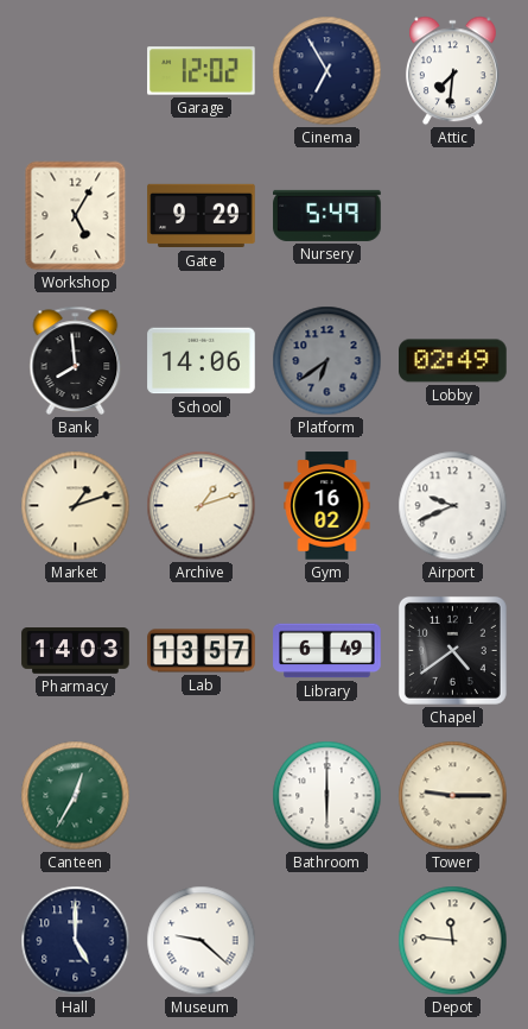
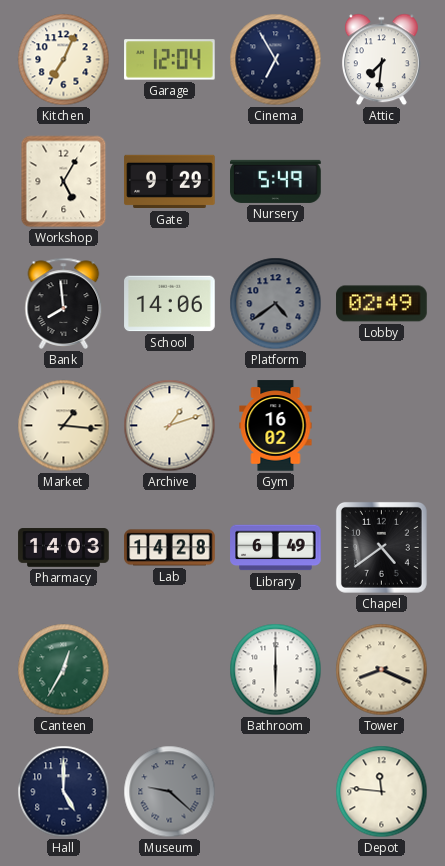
Kitchen: none -> 7:04 (64, 60)
Garage: 12:02 -> 12:04 (170, 60)
Platform: 6:39 -> 4:39 (276, 304)
Market: 1:12 -> 1:16 (64, 426)
Airport: 9:41 -> none (453, 506)
Lab: 13:57 -> 14:28 (170, 548)
Tower: 9:15 -> 8:19 (382, 670)
Museum dial: white -> grey (170, 792)
